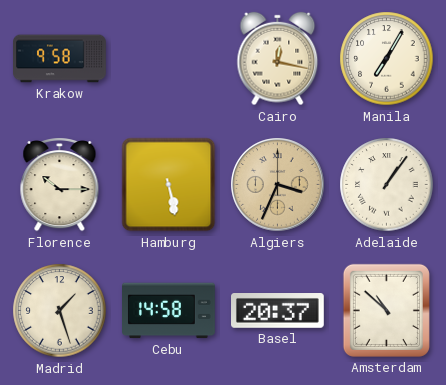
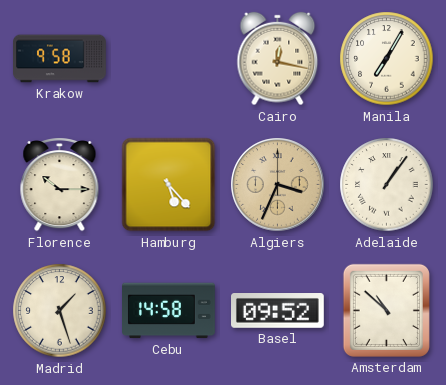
Hamburg: 5:28 -> 5:23 (169, 185)
Basel: 20:37 -> 09:52 (278, 311)
